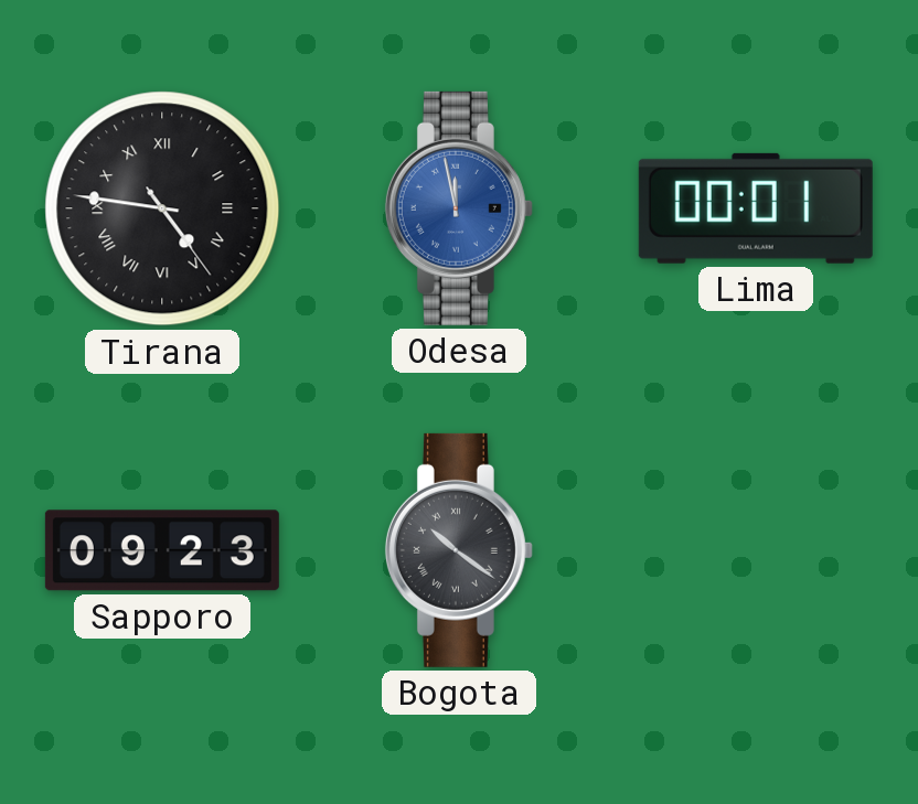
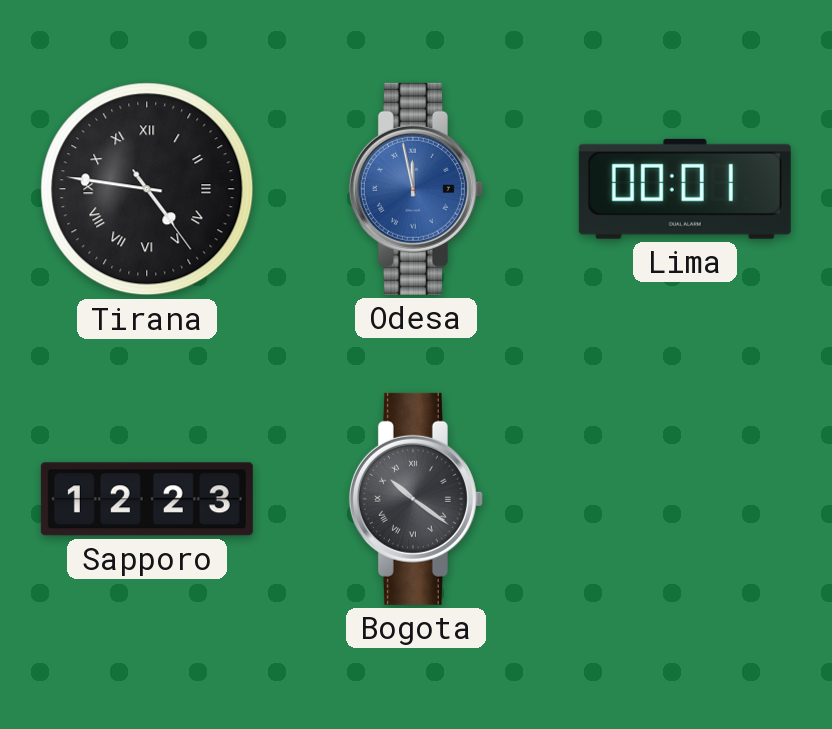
Sapporo: 09:23 -> 12:23 (147, 499)
